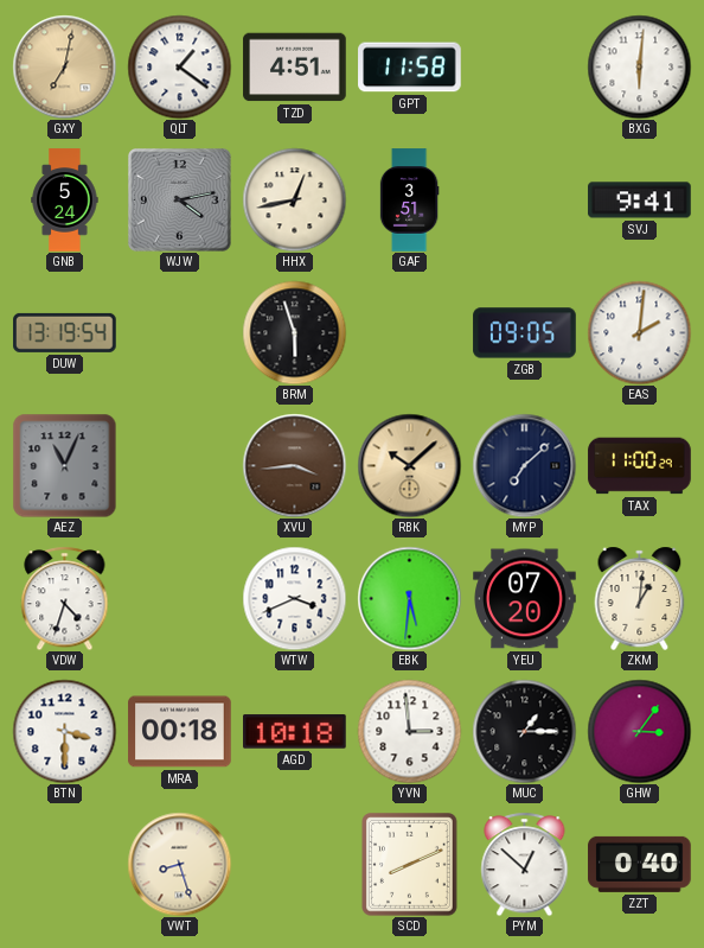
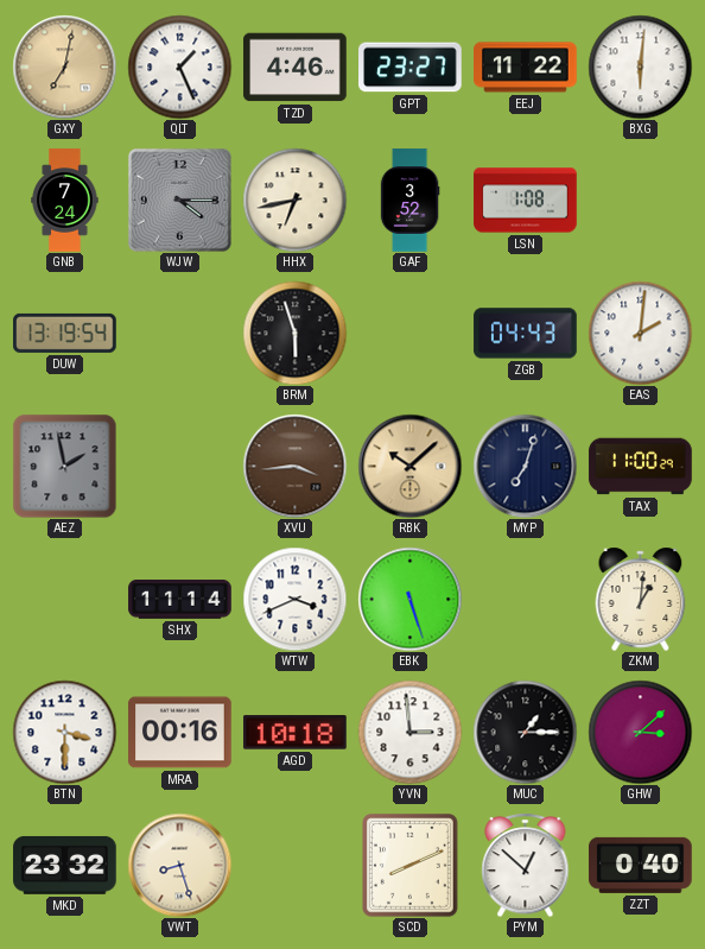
QLT: 1:21 -> 1:26 (179, 67)
TZD: 4:51 -> 4:46 (296, 68)
GPT: 11:58 -> 23:27 (411, 68)
EEJ: none -> 11:22 (526, 68)
GNB: 5:24 -> 7:24 (65, 201)
WJW: 4:13 -> 4:15 (180, 201)
HHX: 12:43 -> 6:43 (294, 200)
GAF: 3:51 -> 3:52 (409, 201)
LSN: none -> 1:08 (526, 201)
SVJ: 9:41 -> none (640, 201)
ZGB: 09:05 -> 04:43 (526, 334)
AEZ: 11:04 -> 1:58 (64, 466)
MYP: 7:08 -> 7:03 (525, 466)
VDW: 4:33 -> none (65, 598)
SHX: none -> 11:14 (180, 600)
EBK: 5:31 -> 5:27 (409, 599)
YEU: 07:20 -> none (525, 599)
MRA: 00:18 -> 00:16 (180, 733)
GHW: 3:06 -> 3:08 (640, 732)
MKD: none -> 23:32 (65, 865)
